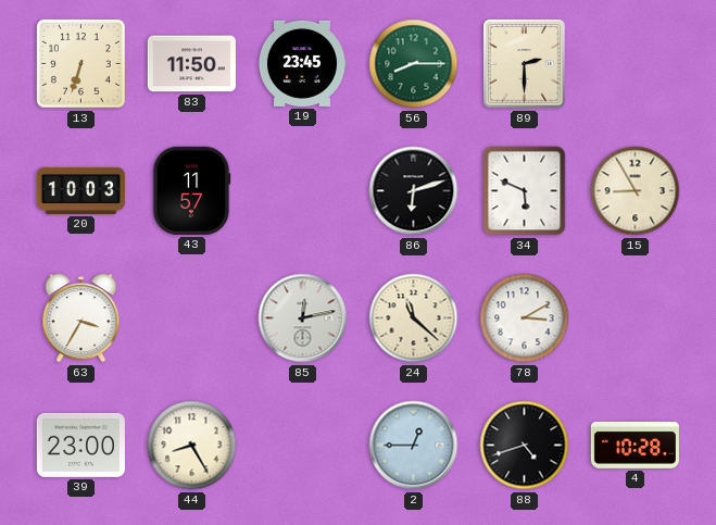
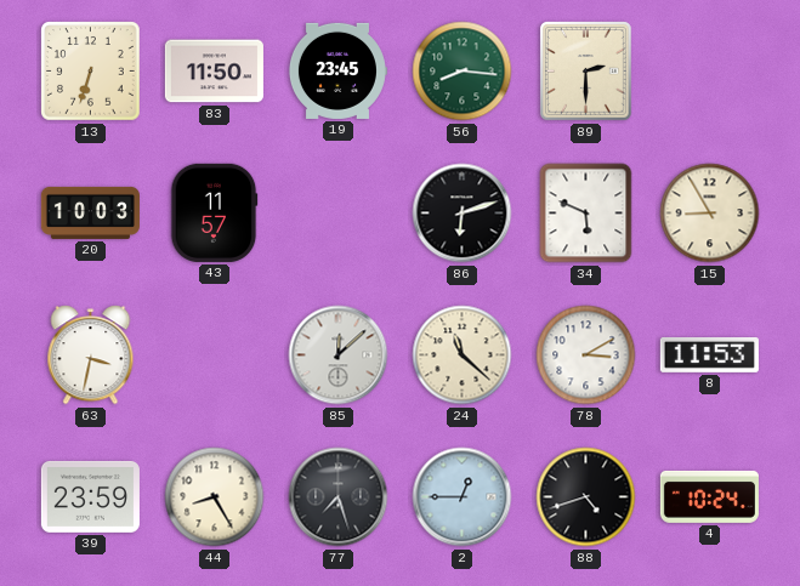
56: 8:15 -> 8:16 (463, 72)
63: 3:35 -> 3:32 (91, 355)
85: 12:13 -> 12:08 (339, 355)
8: none -> 11:53 (709, 354)
39: 23:00 -> 23:59 (90, 496)
77: none -> 7:27 (339, 497)
4: 10:28 -> 10:24 (709, 496)
